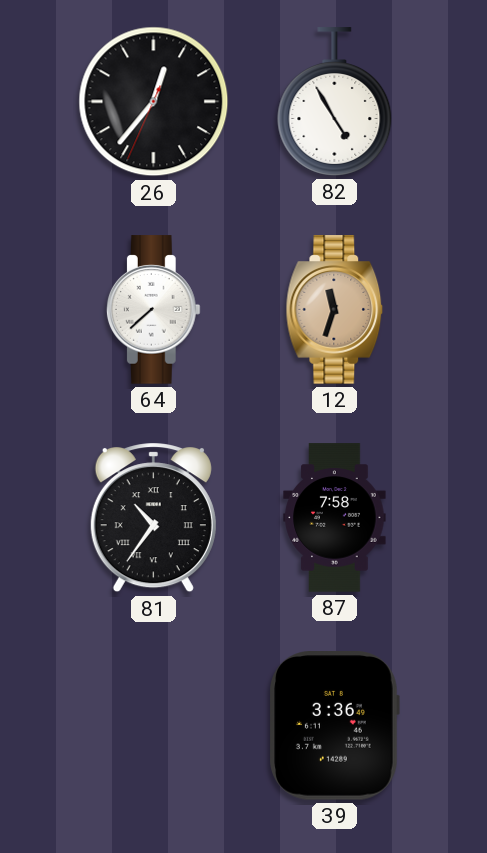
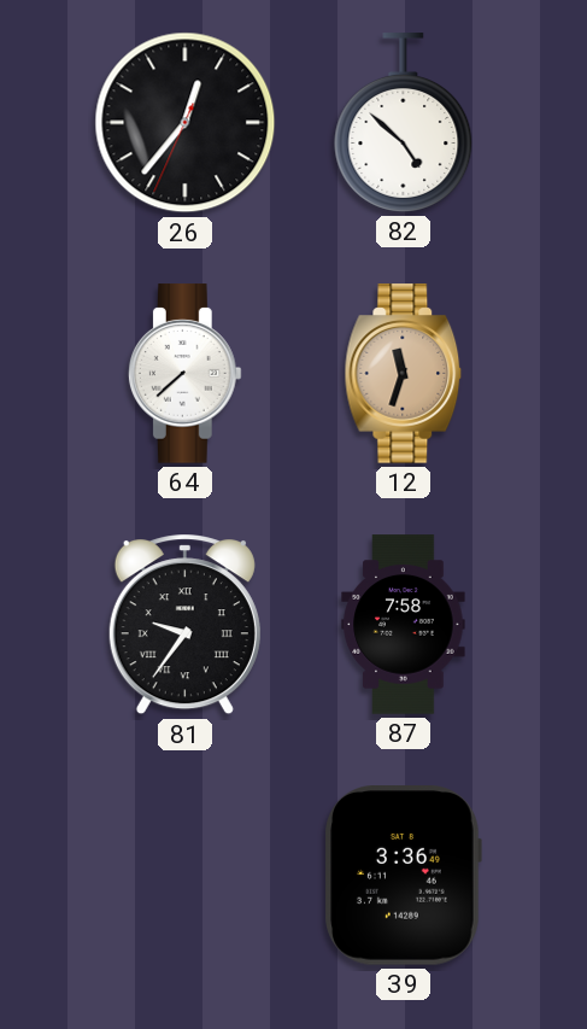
82: 4:55 -> 4:52 (404, 123)
81: 10:36 -> 9:36 (184, 625)
